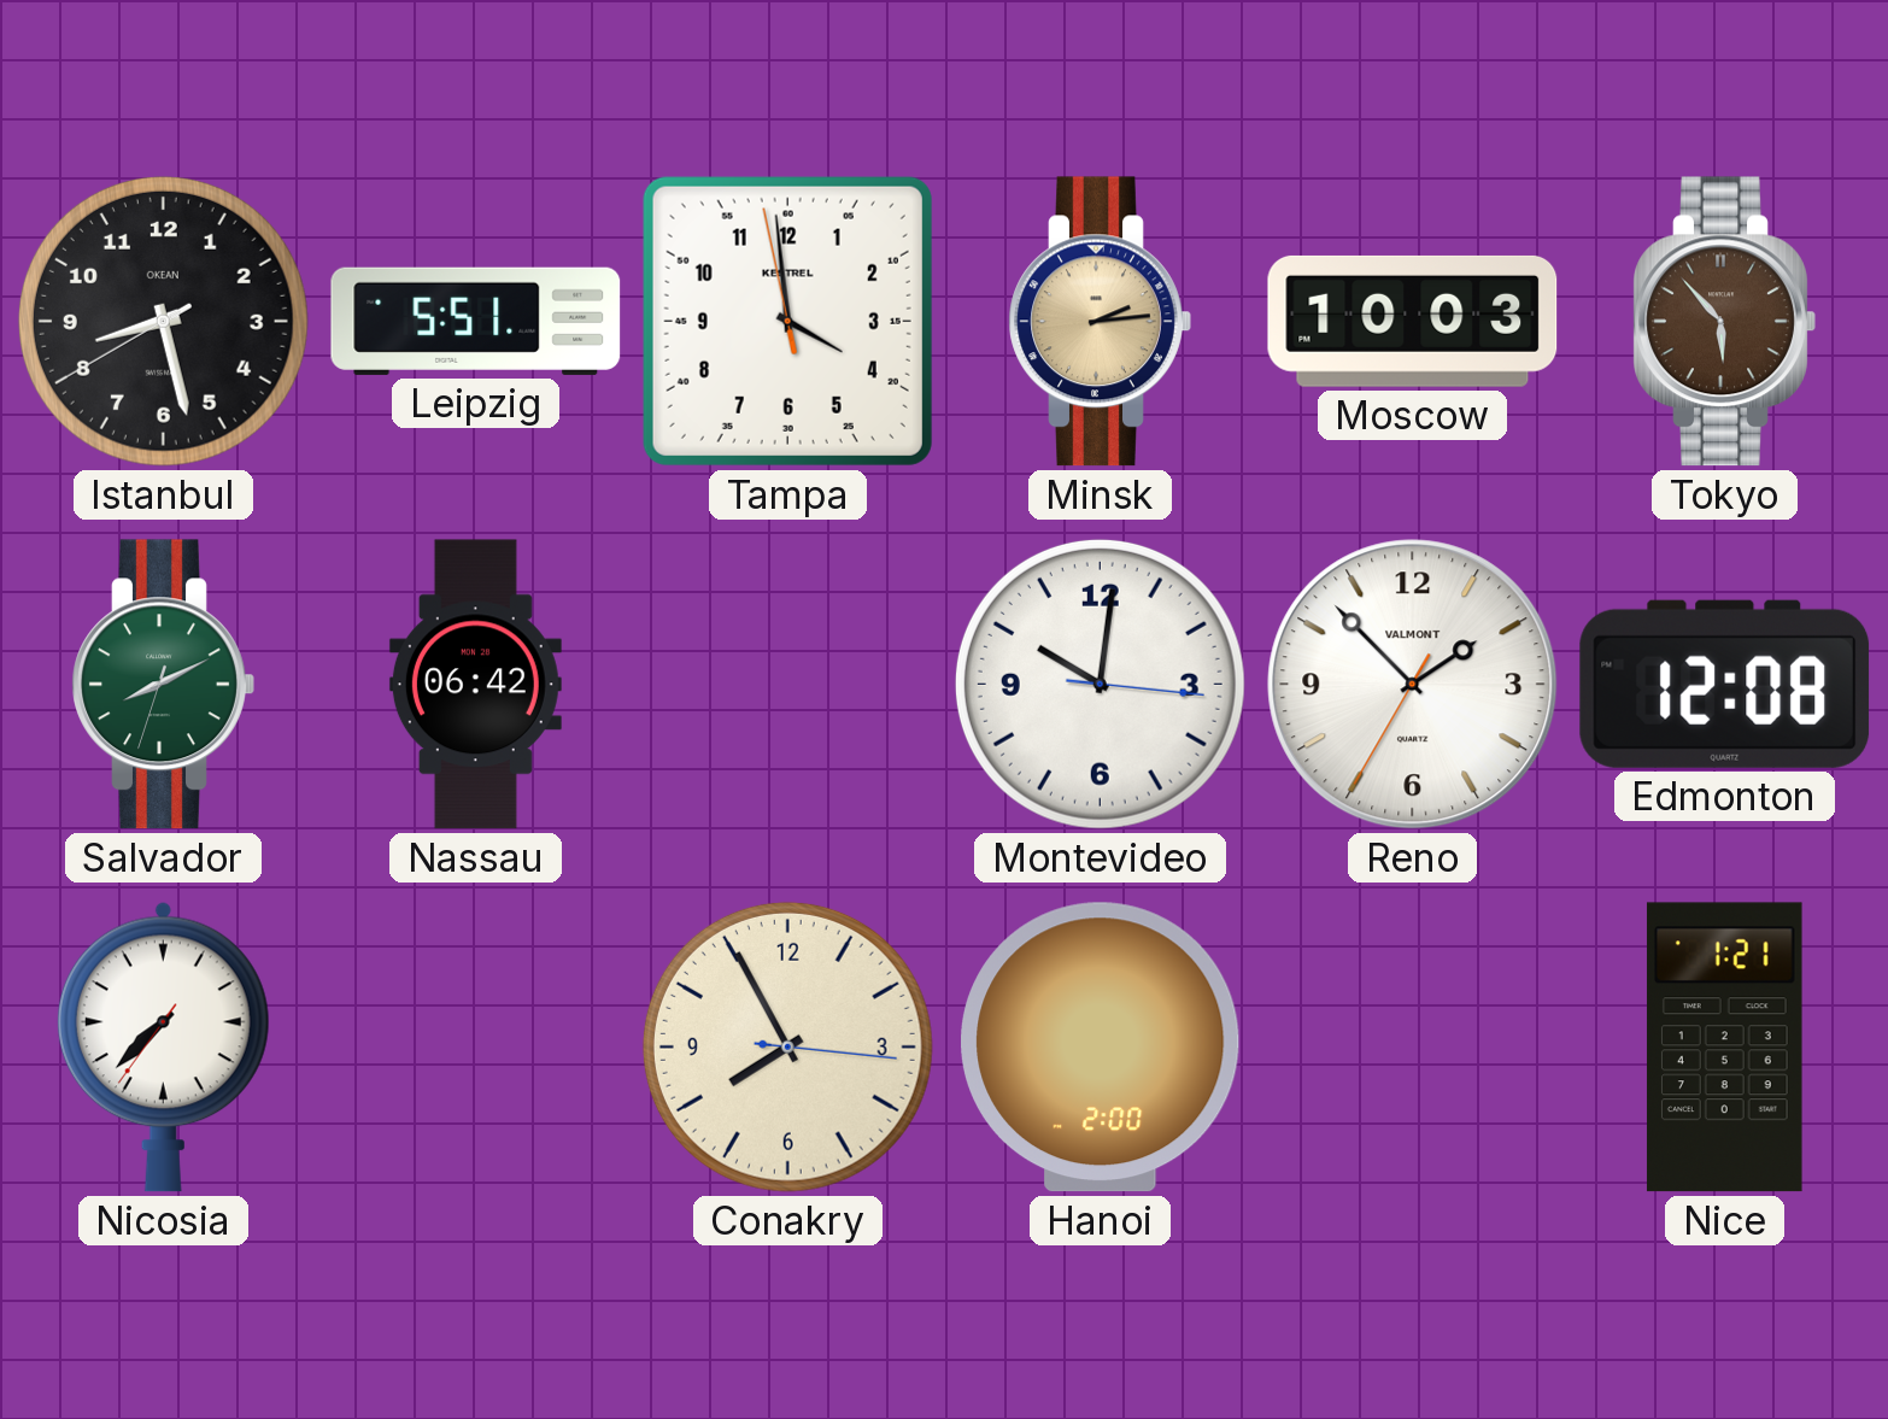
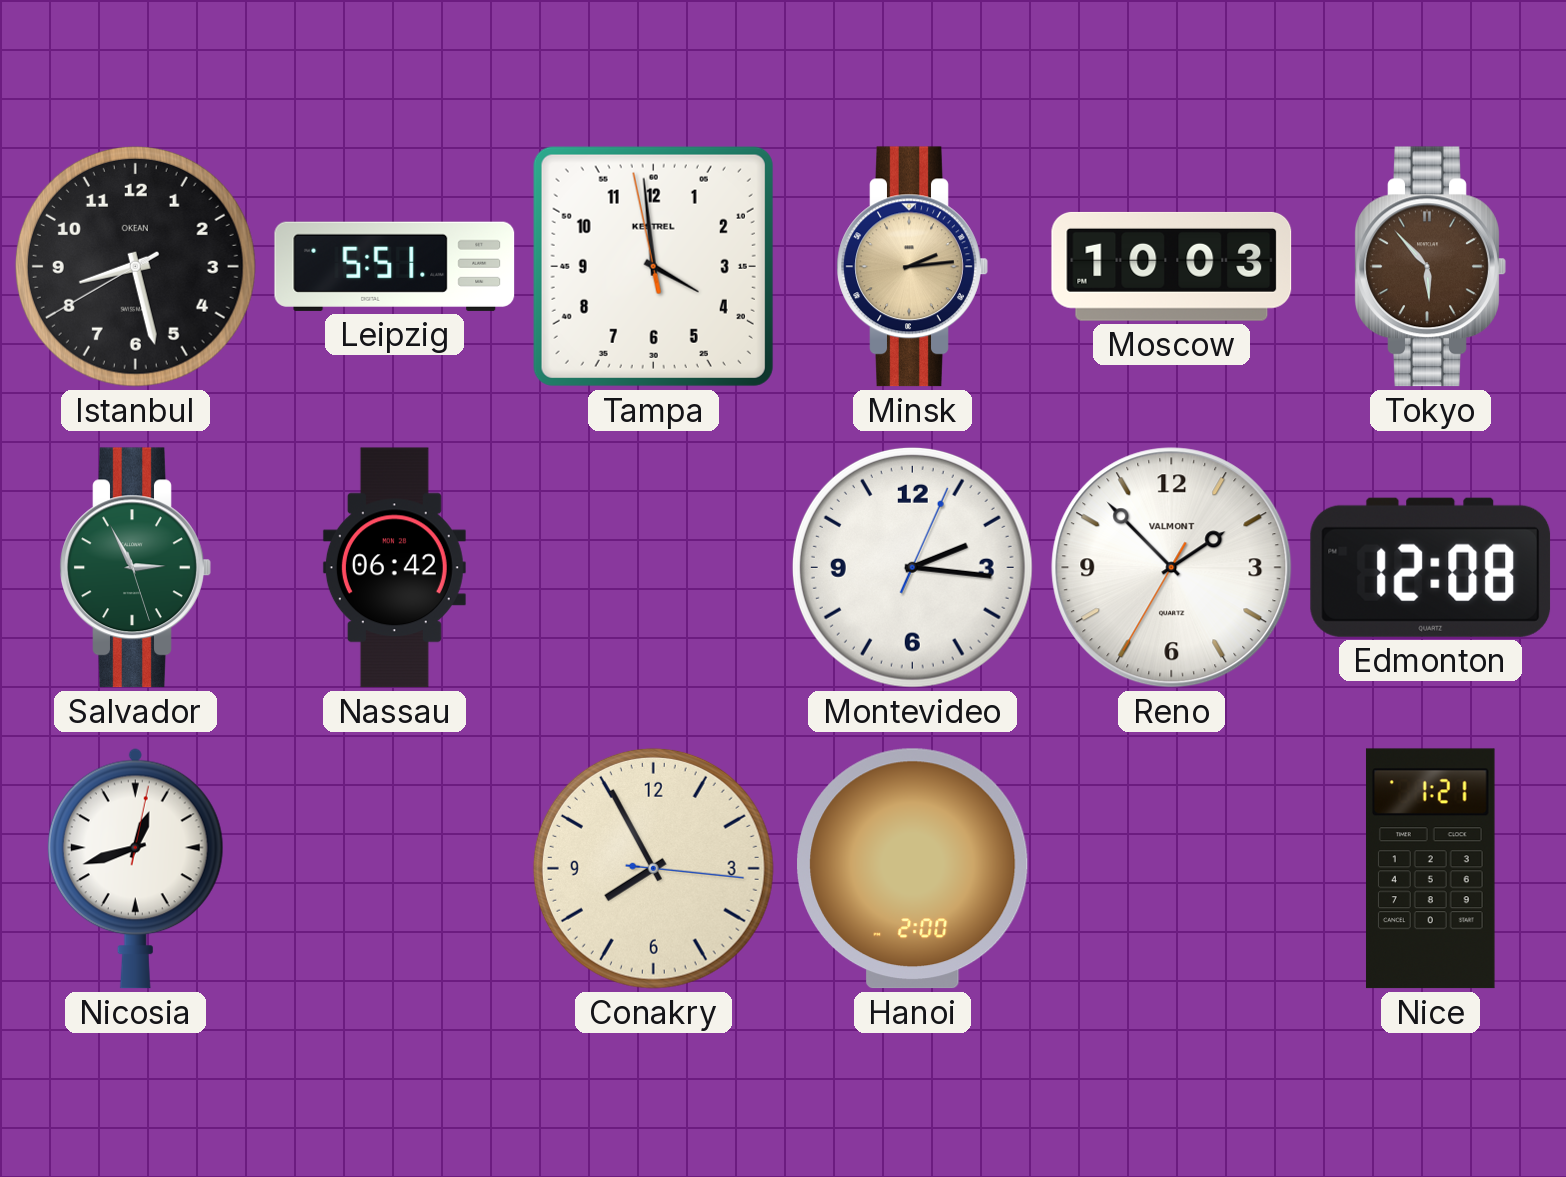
Salvador: 8:10 -> 2:55 (135, 568)
Montevideo: 10:01 -> 2:16 (912, 567)
Nicosia: 7:37 -> 12:42 (135, 868)
